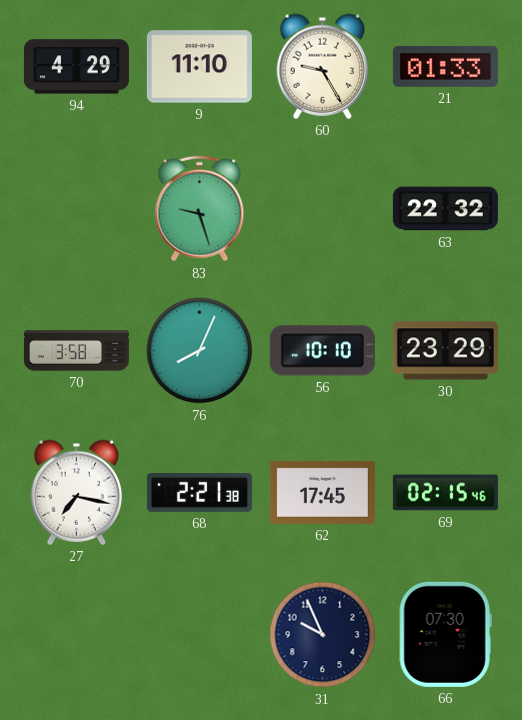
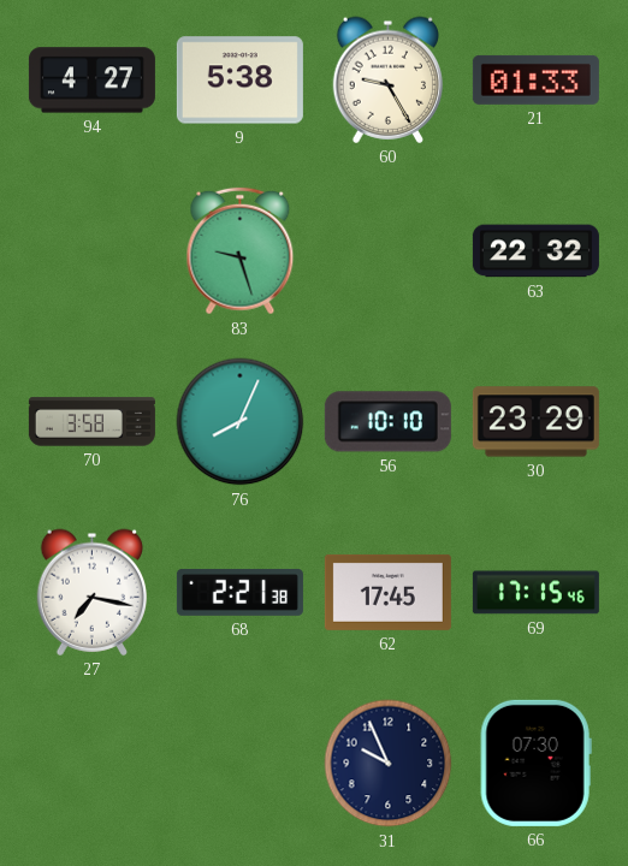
94: 4:29 -> 4:27 (91, 81)
9: 11:10 -> 5:38 (239, 81)
69: 02:15 -> 17:15 (535, 593)
